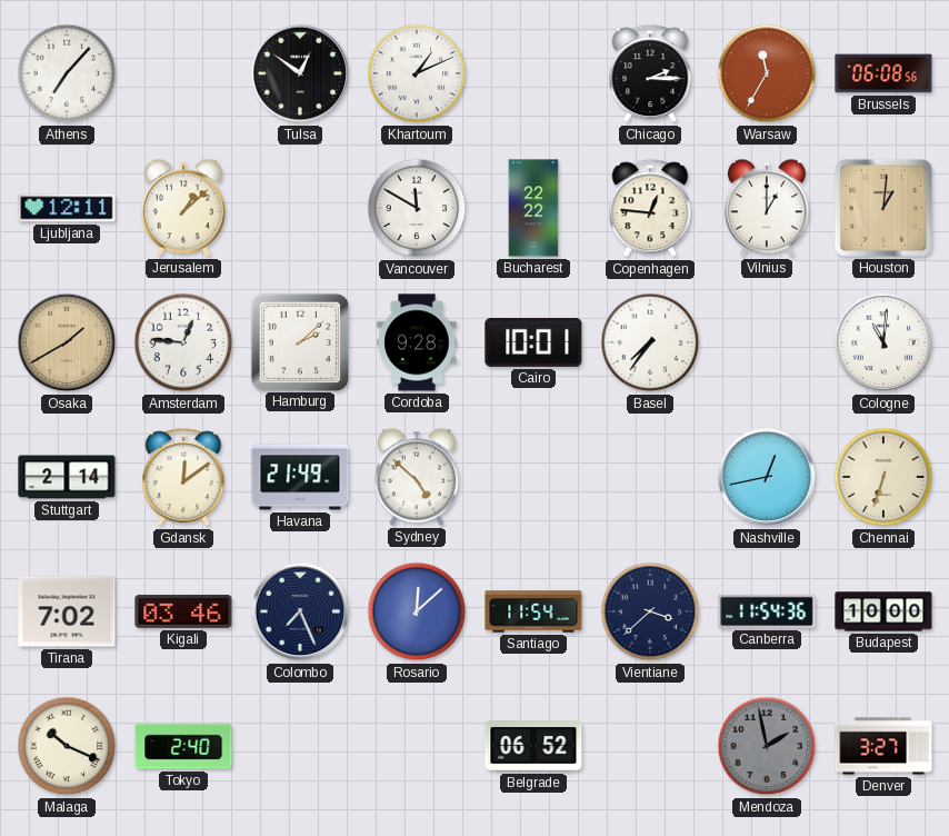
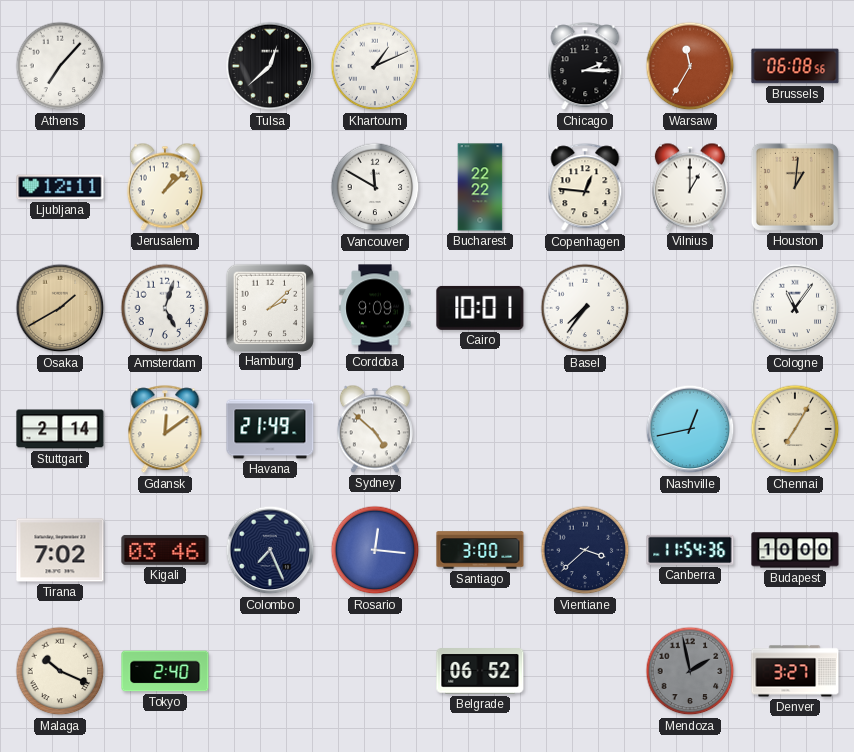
Tulsa: 12:51 -> 12:38 (270, 66)
Amsterdam: 12:46 -> 5:03 (165, 308)
Cordoba: 9:28 -> 9:09 (375, 308)
Cologne: 11:01 -> 11:06 (795, 308)
Chennai: 6:33 -> 7:05 (795, 429)
Rosario: 12:08 -> 12:16 (375, 550)
Santiago: 11:54 -> 3:00 (480, 550)
